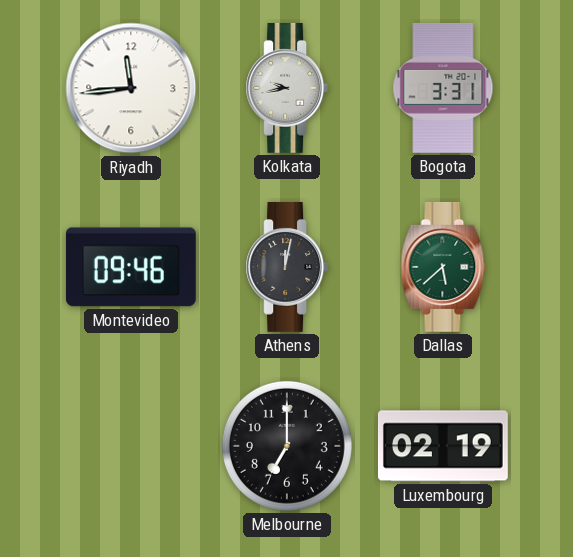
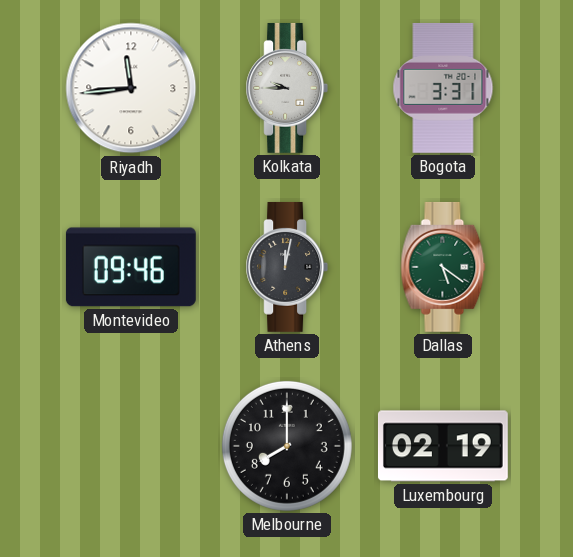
Kolkata: 9:43 -> 9:45 (287, 88)
Dallas: 5:38 -> 5:21 (443, 267)
Melbourne: 7:00 -> 8:00 (287, 446)
